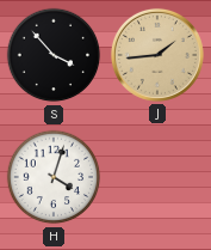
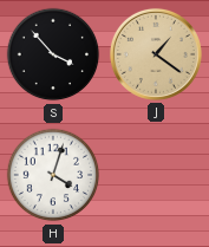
J: 1:44 -> 1:21 (156, 54)
